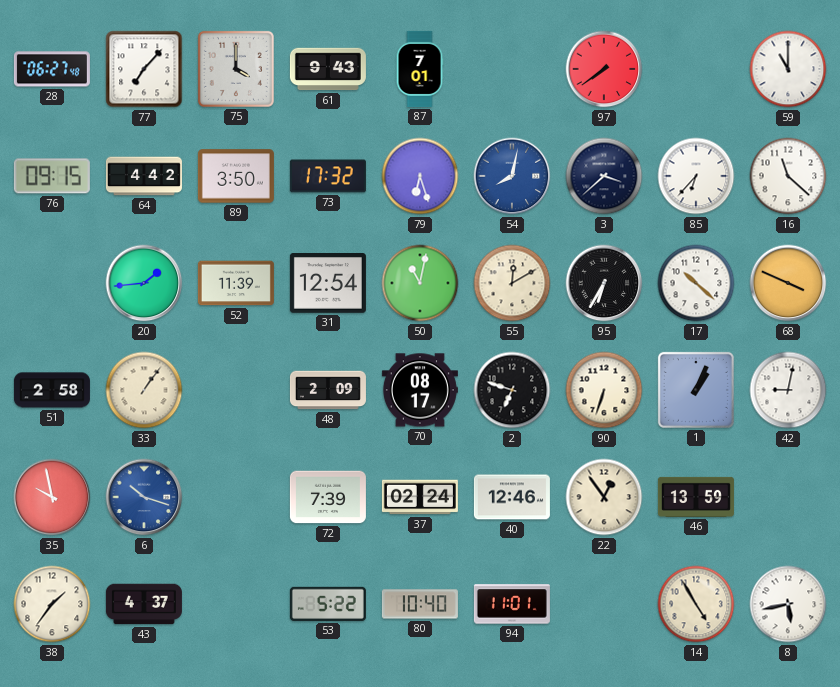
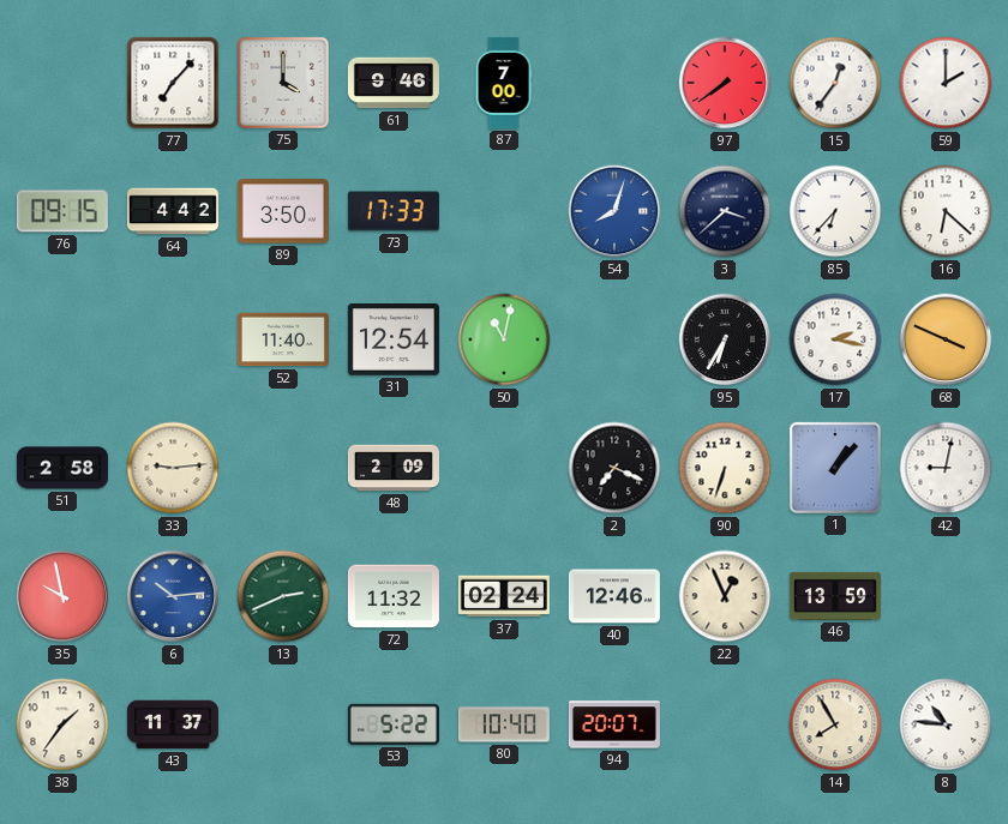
28: 06:27 -> none (52, 69)
61: 9:43 -> 9:46 (394, 83)
87: 7:01 -> 7:00 (504, 83)
15: none -> 12:36 (835, 83)
59: 11:00 -> 2:00 (946, 83)
73: 17:32 -> 17:33 (394, 211)
79: 6:27 -> none (420, 176)
54: 8:02 -> 8:03 (614, 211)
16: 11:22 -> 6:22 (946, 211)
20: 1:44 -> none (144, 283)
52: 11:39 -> 11:40 (283, 339)
55: 12:10 -> none (512, 283)
17: 10:22 -> 2:17 (835, 339)
33: 1:06 -> 9:14 (173, 468)
70: 08:17 -> none (420, 390)
2: 6:48 -> 7:19 (614, 468)
1: 1:04 -> 1:07 (835, 468)
6: 10:18 -> 10:14 (173, 596)
13: none -> 2:41 (283, 596)
72: 7:39 -> 11:32 (394, 596)
22: 12:54 -> 12:56 (725, 596)
43: 4:37 -> 11:37 (173, 724)
94: 11:01 -> 20:07 (614, 724)
14: 4:55 -> 7:55 (835, 724)
8: 5:43 -> 10:46 (946, 724)
